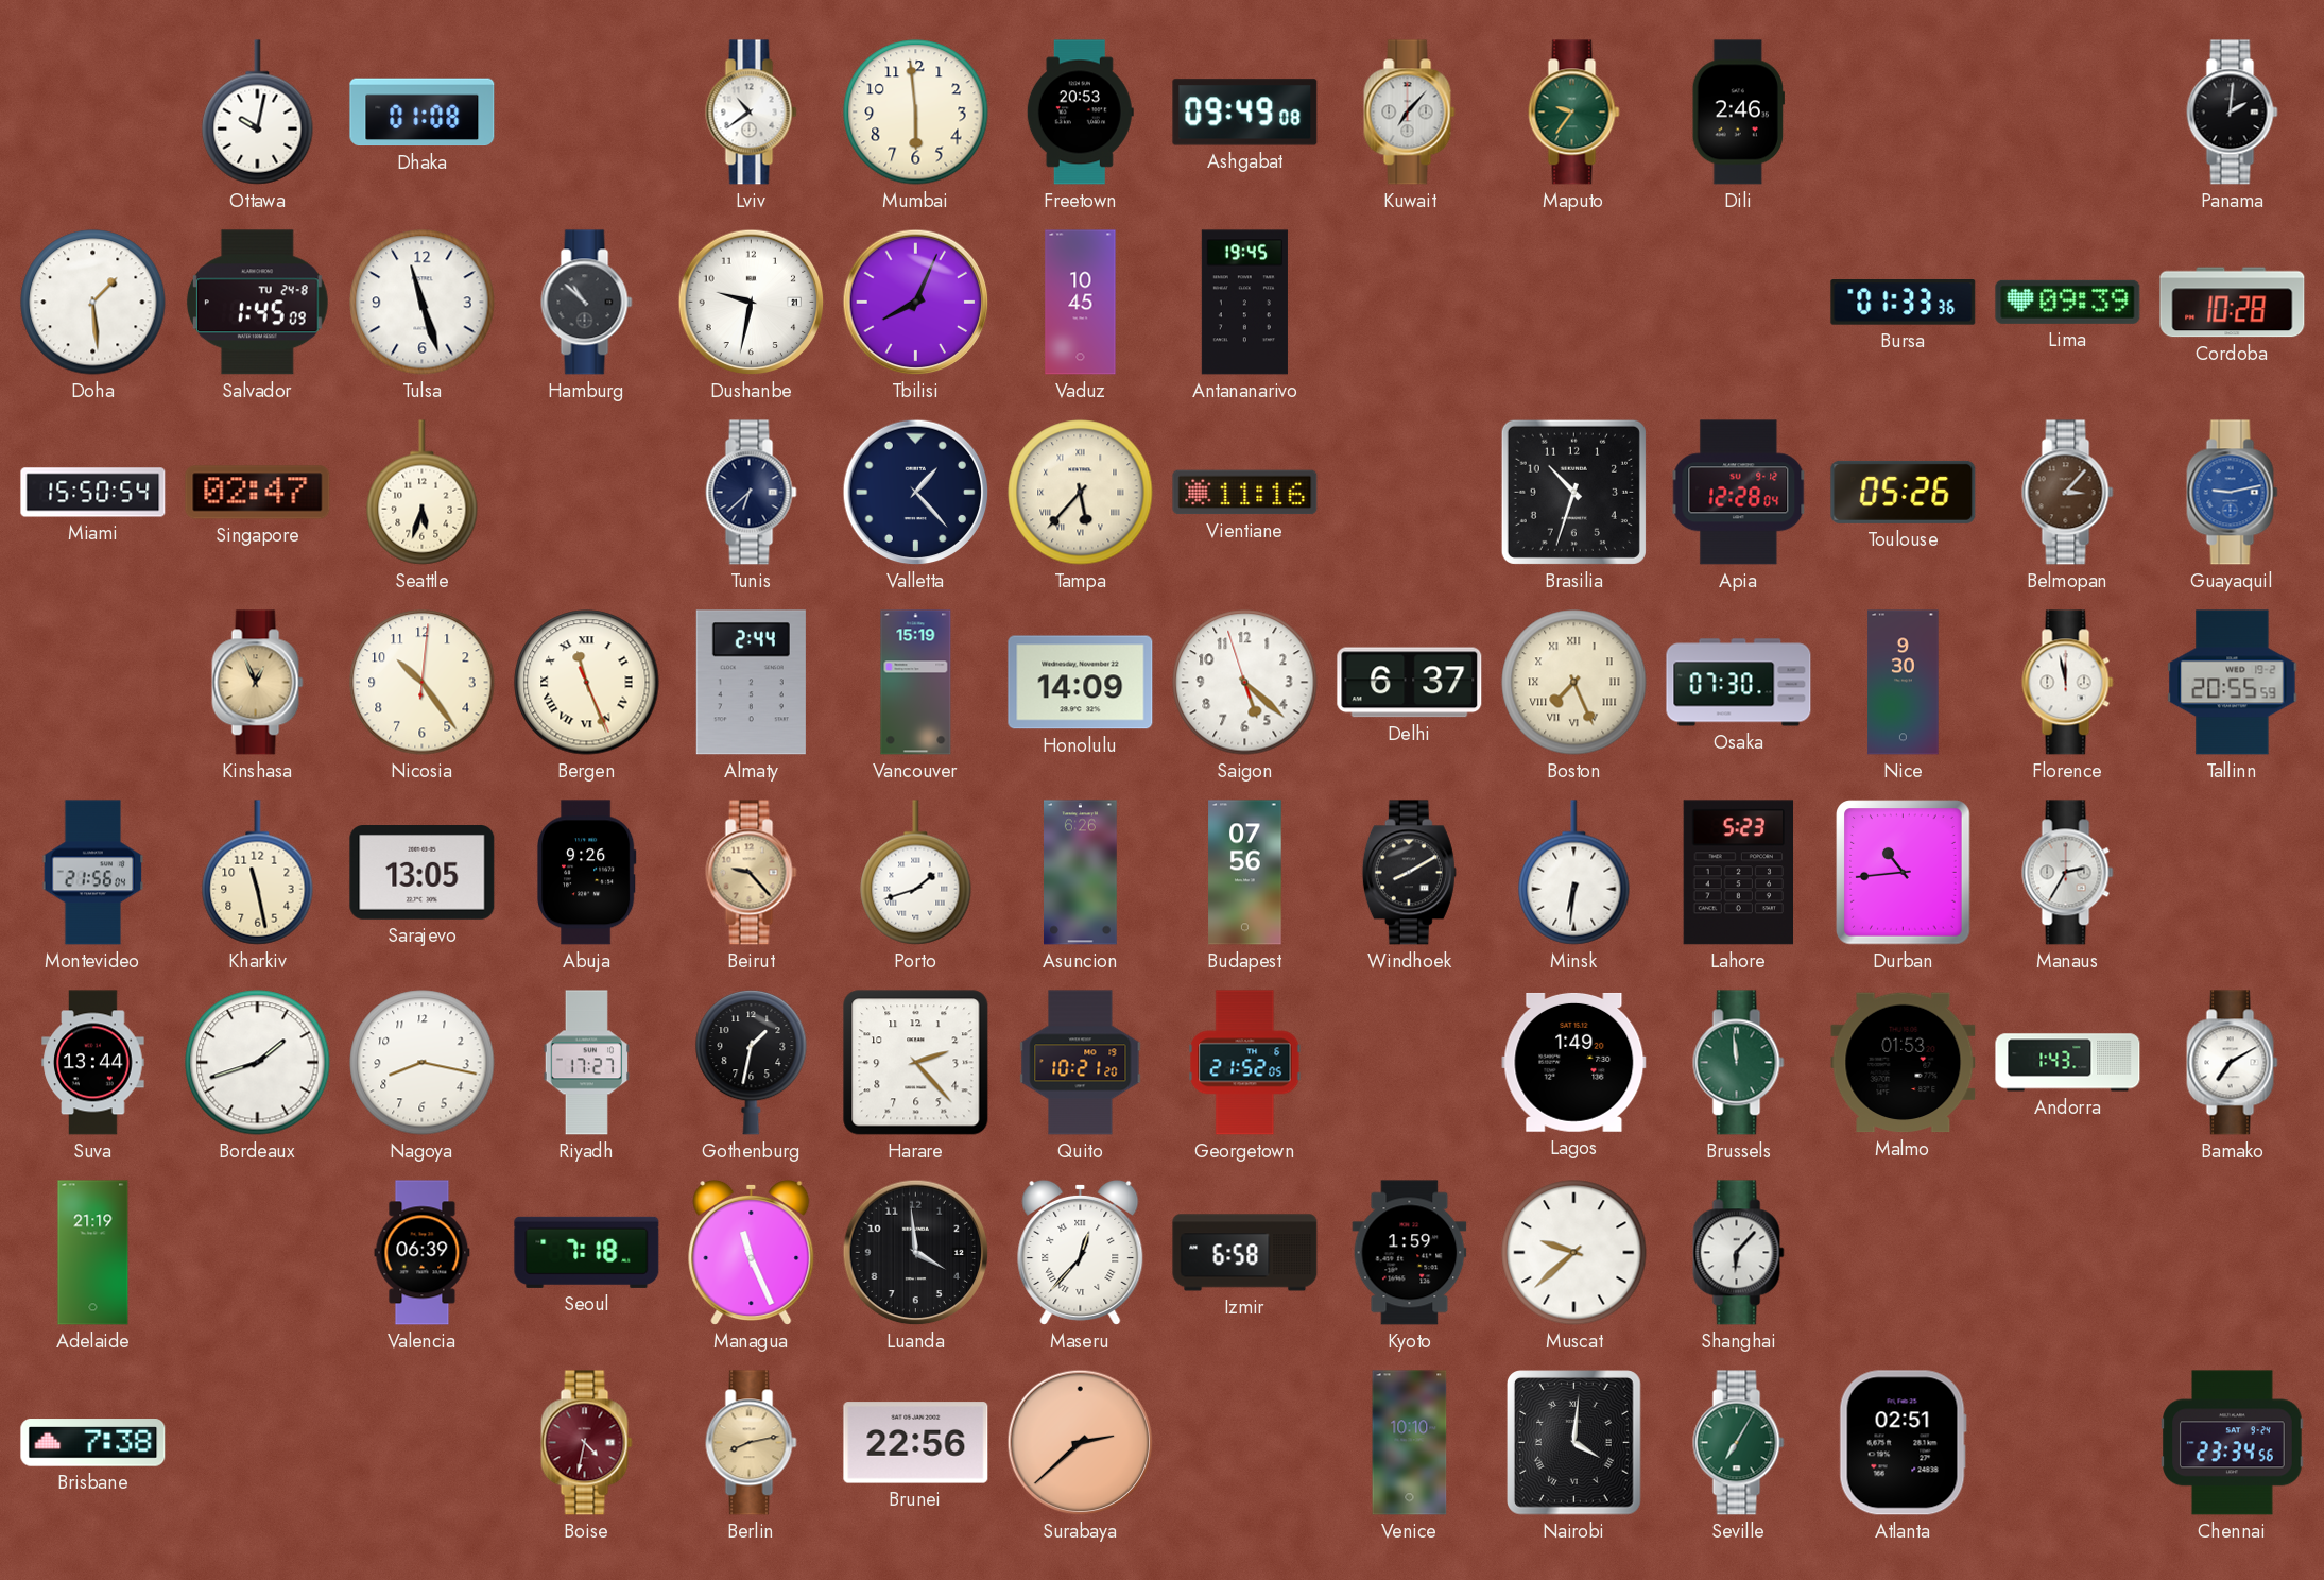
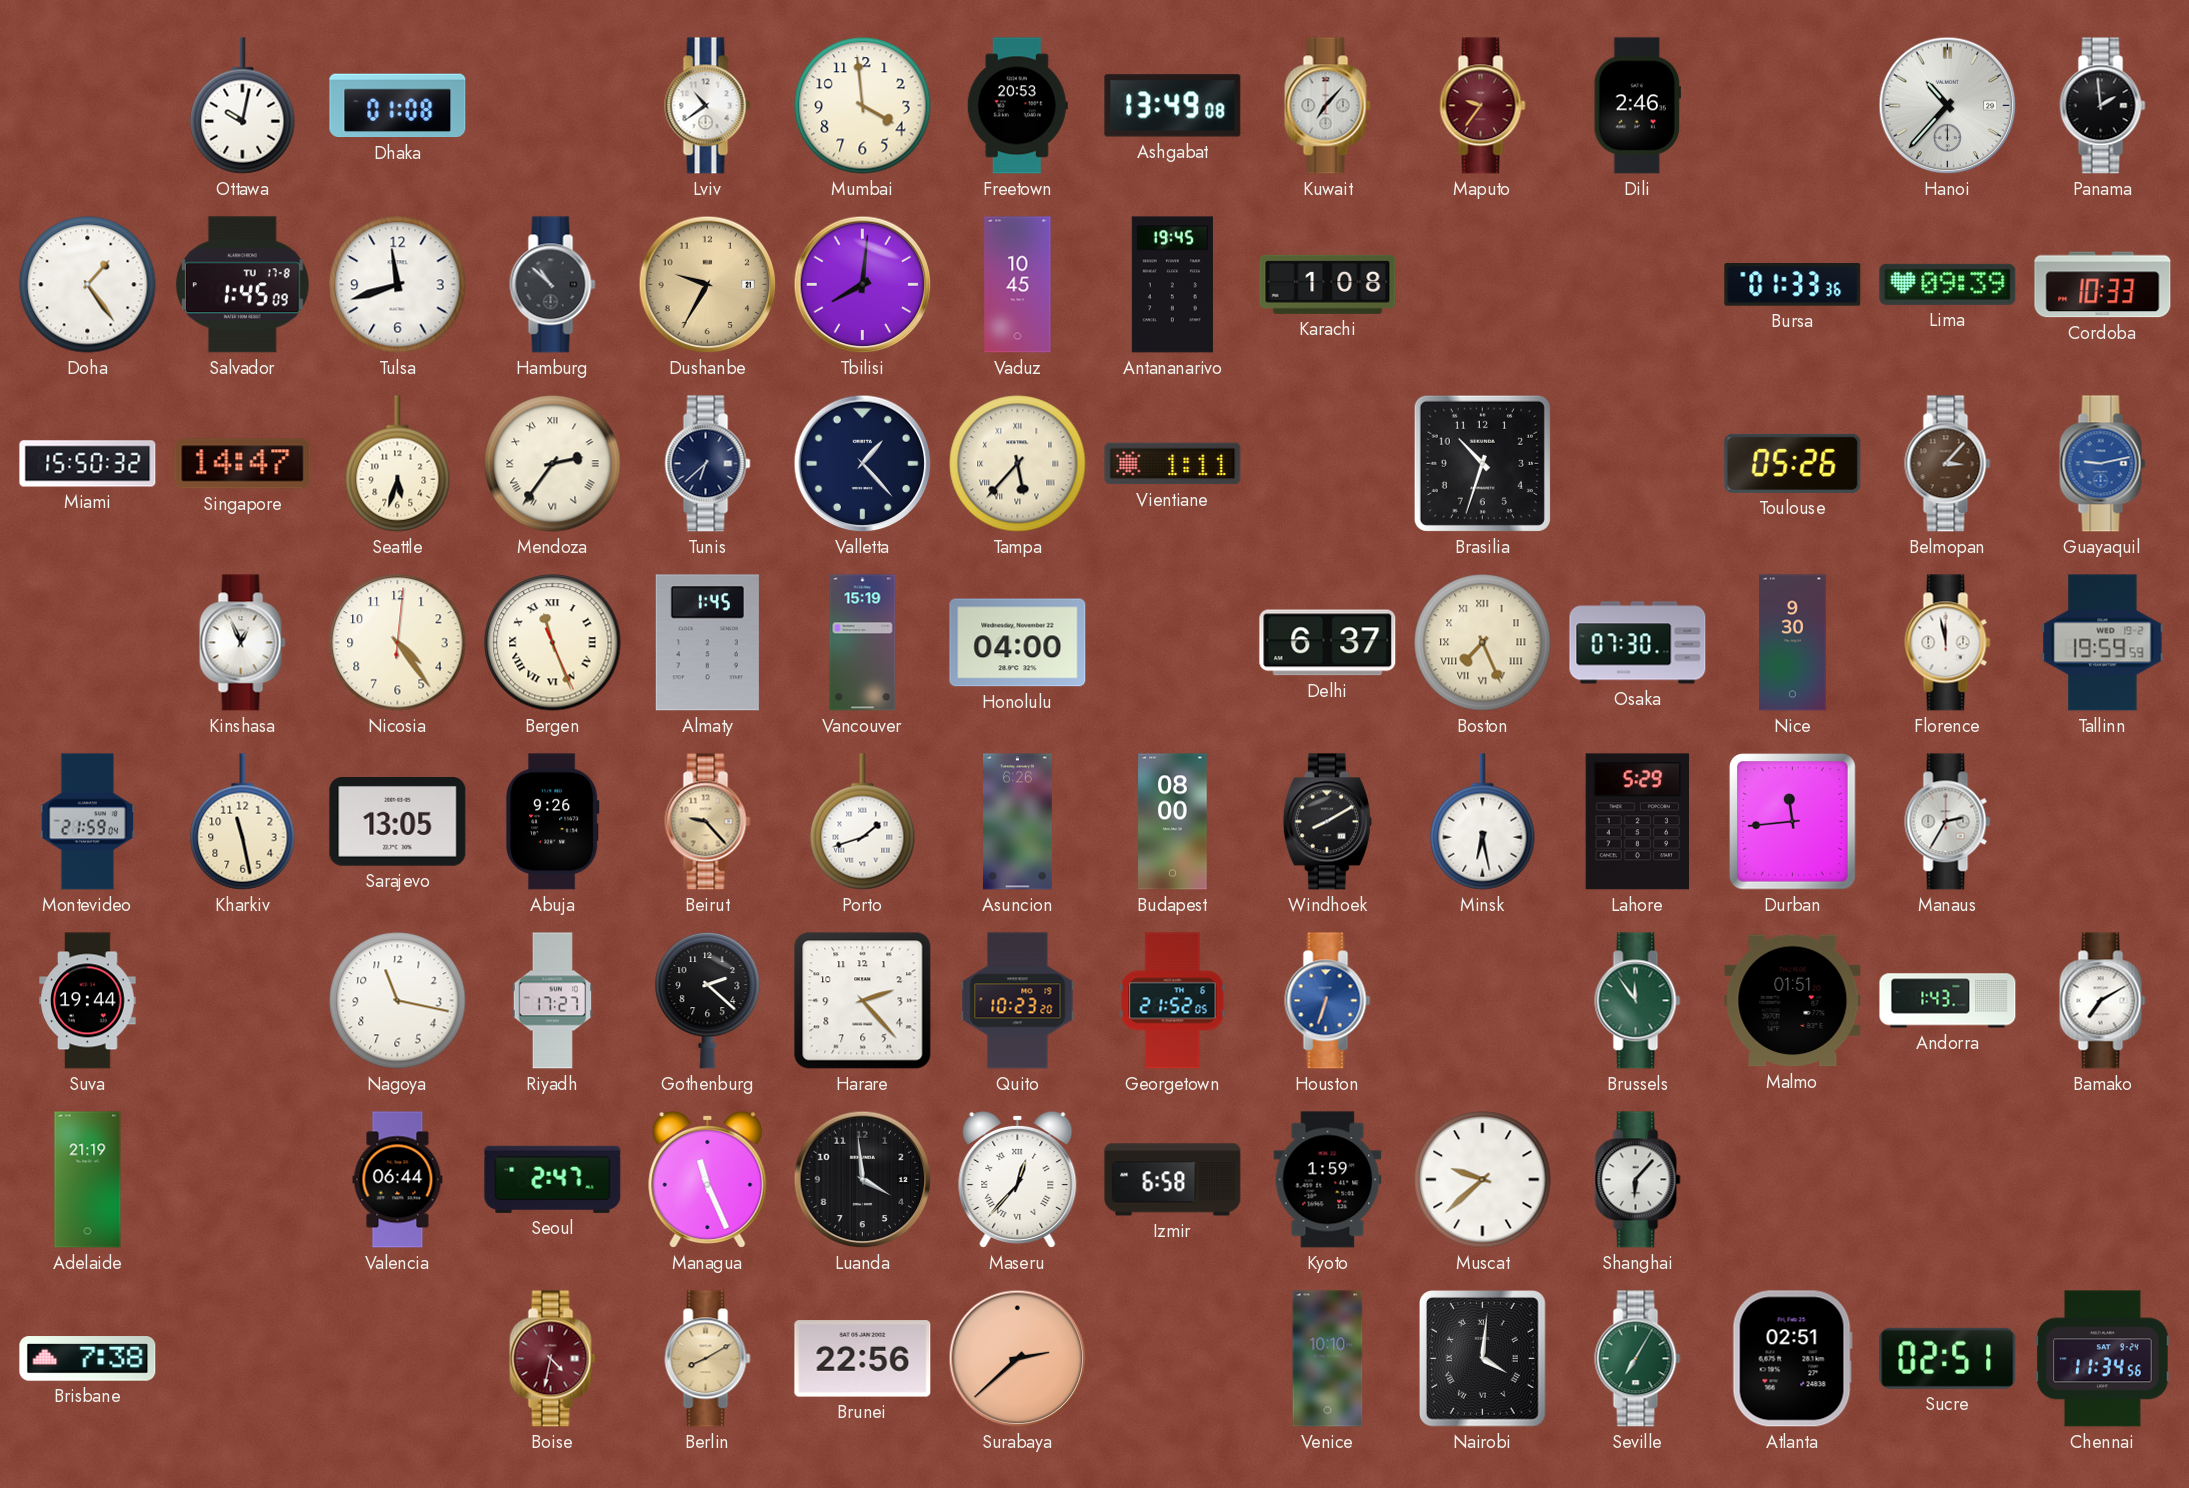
Mumbai: 5:59 -> 3:59 (863, 106)
Ashgabat: 09:49 -> 13:49 (1173, 106)
Maputo dial: green -> burgundy (1483, 106)
Hanoi: none -> 10:37 (1948, 106)
Panama: 2:01 -> 1:59 (2103, 106)
Doha: 1:29 -> 1:24 (88, 285)
Salvador date: TU 24-8 -> TU 17-8 (242, 285)
Tulsa: 11:27 -> 11:42 (398, 285)
Dushanbe: 9:32 -> 9:35 (708, 285)
Dushanbe dial: white -> champagne (708, 285)
Tbilisi: 8:04 -> 8:01 (863, 285)
Karachi: none -> 1:08 (1328, 284)
Cordoba: 10:28 -> 10:33 (2103, 285)
Miami: 15:50:54 -> 15:50:32 (88, 464)
Singapore: 02:47 -> 14:47 (243, 464)
Mendoza: none -> 2:36 (553, 464)
Vientiane: 11:16 -> 1:11 (1173, 464)
Apia: 12:28 -> none (1739, 493)
Kinshasa dial: champagne -> white (243, 643)
Nicosia: 10:24 -> 4:24 (398, 643)
Almaty: 2:44 -> 1:45 (707, 643)
Honolulu: 14:09 -> 04:00 (1018, 643)
Saigon: 5:21 -> none (1245, 683)
Tallinn: 20:55 -> 19:59 (2103, 643)
Montevideo: 21:56 -> 21:59 (88, 822)
Budapest: 07:56 -> 08:00 (1173, 822)
Minsk: 6:31 -> 6:28 (1483, 822)
Lahore: 5:23 -> 5:29 (1637, 822)
Durban: 10:44 -> 11:44 (1793, 822)
Suva: 13:44 -> 19:44 (88, 1001)
Bordeaux: 1:42 -> none (258, 1063)
Nagoya: 8:17 -> 11:17 (398, 1001)
Gothenburg: 1:32 -> 2:22 (708, 1000)
Quito: 10:21 -> 10:23 (1018, 1001)
Houston: none -> 6:33 (1328, 1001)
Lagos: 1:49 -> none (1574, 1062)
Brussels: 11:59 -> 11:54 (1638, 1001)
Malmo: 01:53 -> 01:51 (1793, 1001)
Valencia: 06:39 -> 06:44 (398, 1180)
Seoul: 7:18 -> 2:47 (553, 1179)
Berlin: 8:13 -> 8:10 (708, 1359)
Sucre: none -> 02:51 (1948, 1358)
Chennai: 23:34 -> 11:34 (2103, 1359)
